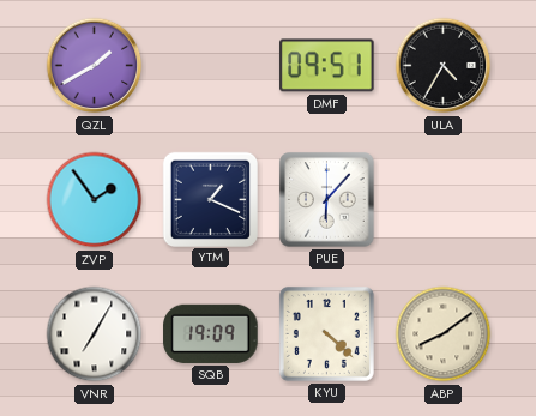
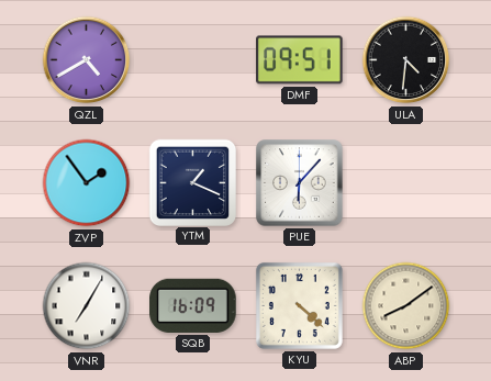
QZL: 1:40 -> 4:40 (87, 60)
ULA: 4:35 -> 4:31 (406, 60)
SQB: 19:09 -> 16:09 (193, 305)
